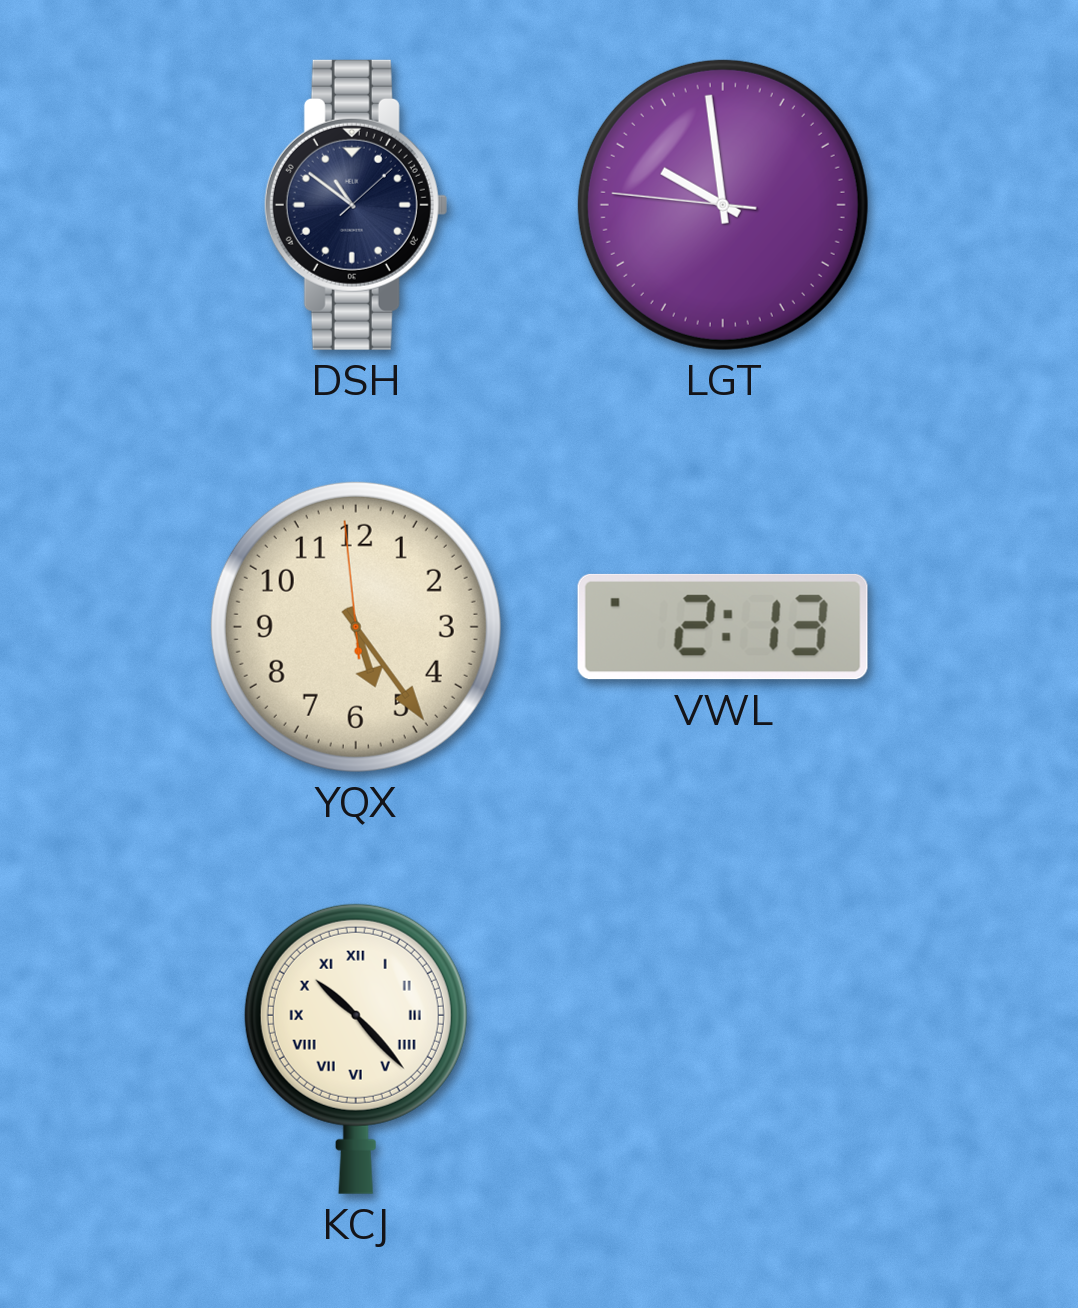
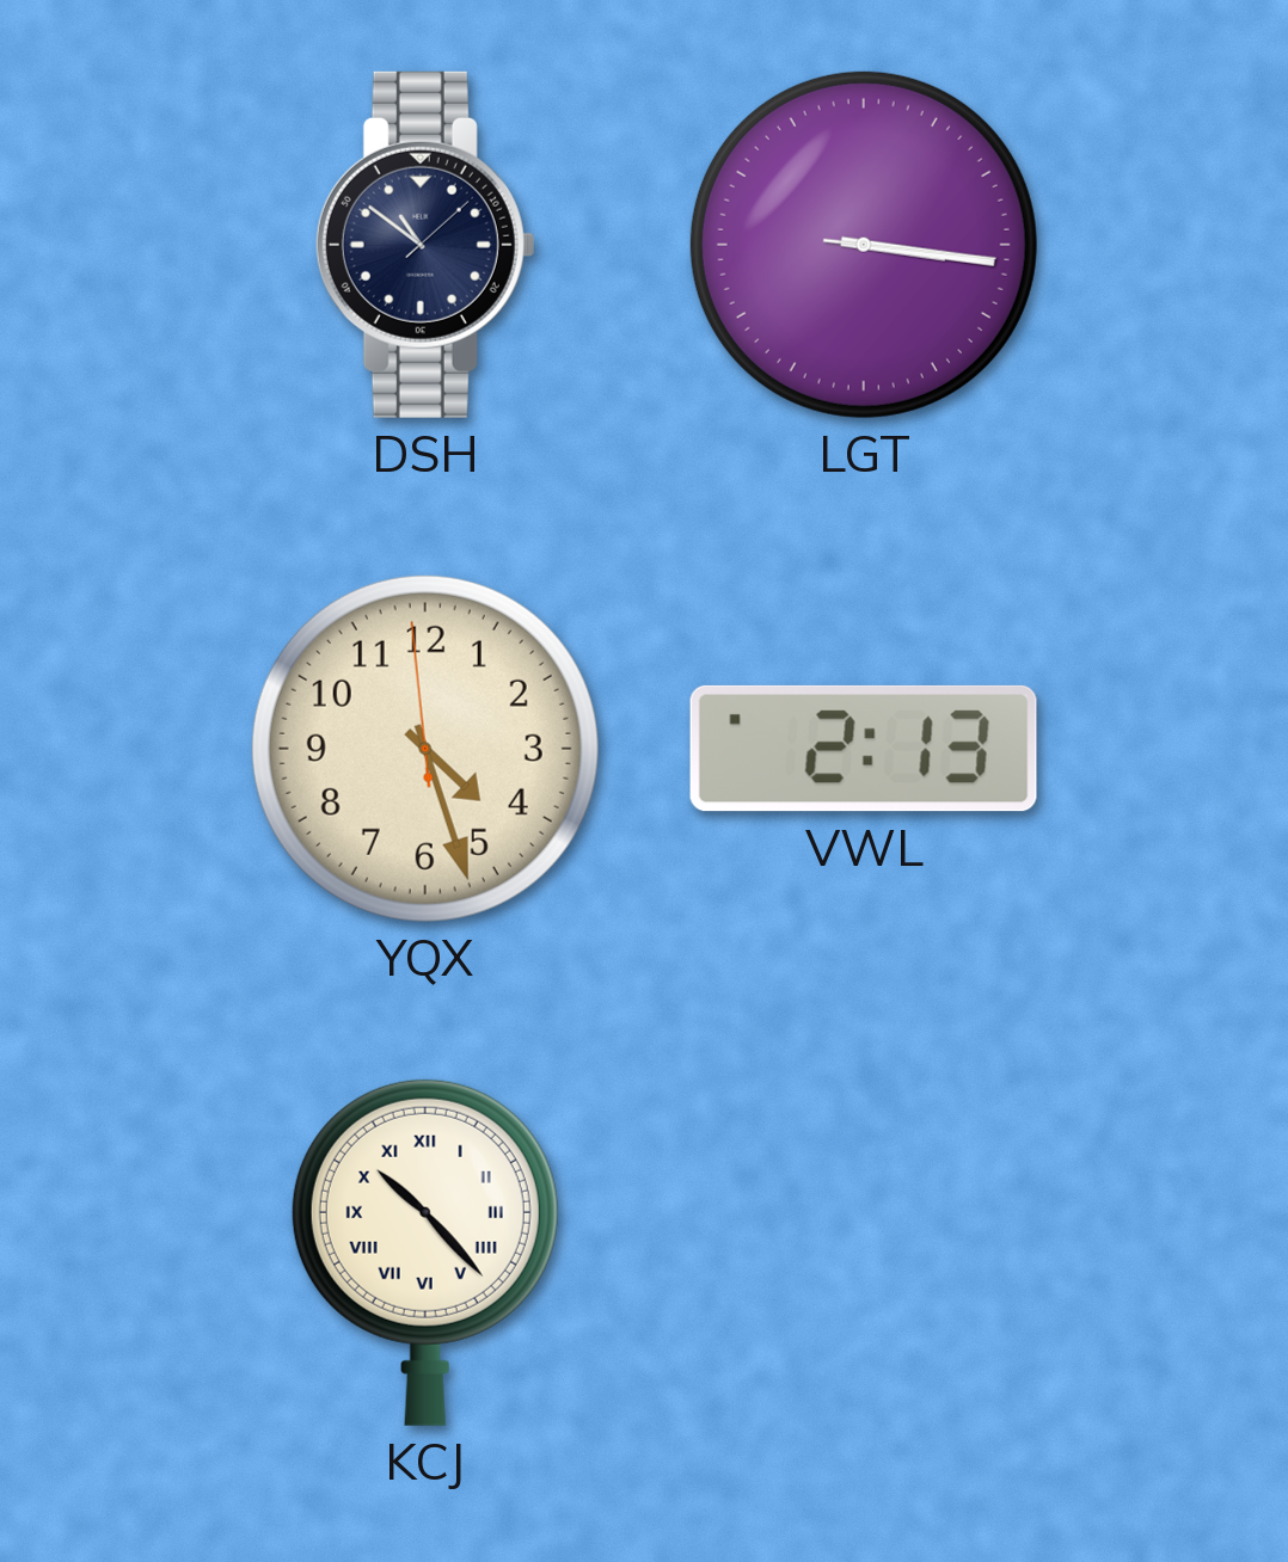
LGT: 9:58 -> 3:16 (864, 245)
YQX: 5:23 -> 4:26 (425, 749)
